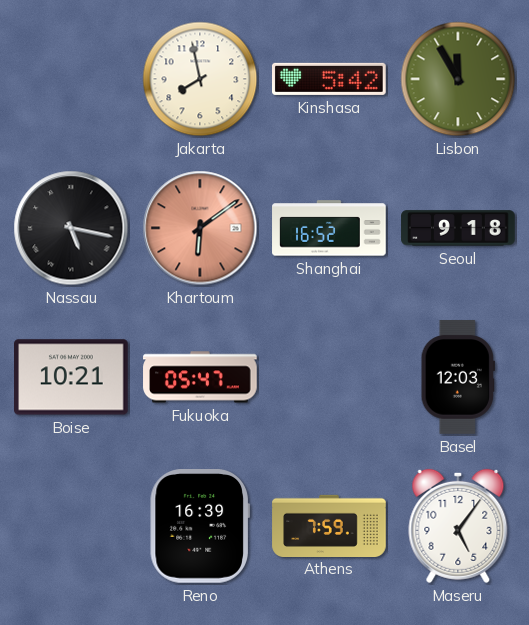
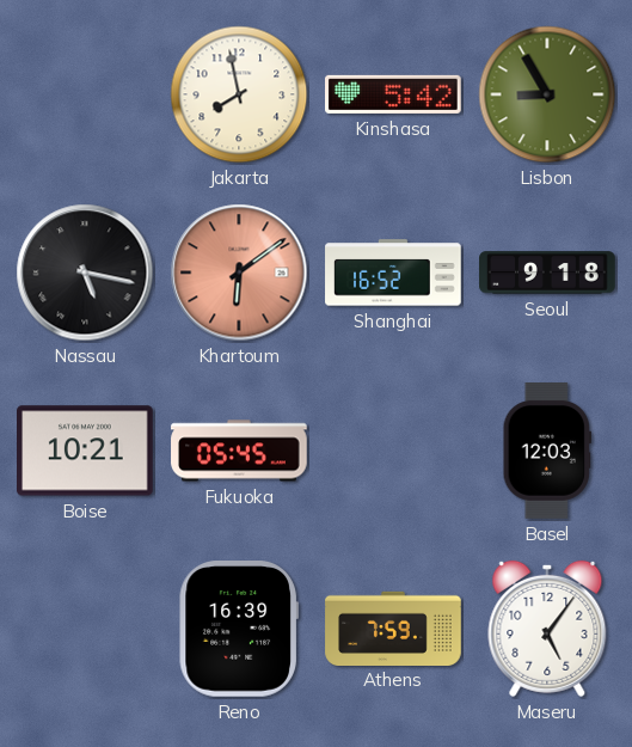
Lisbon: 11:55 -> 8:55 (547, 94)
Fukuoka: 05:47 -> 05:45 (239, 451)
